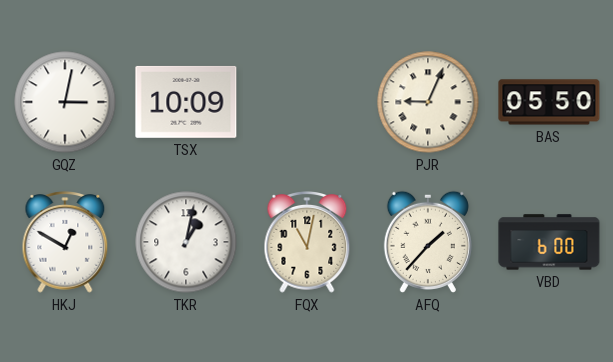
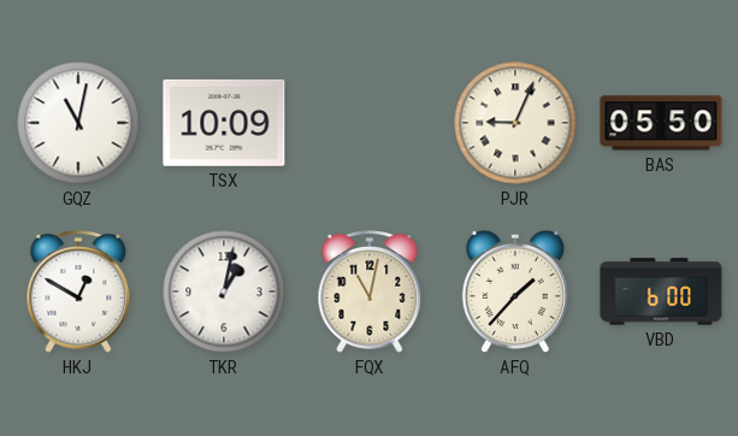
GQZ: 3:02 -> 11:02 (78, 123)
